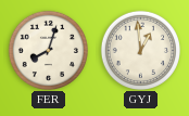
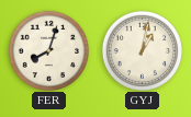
GYJ: 12:59 -> 1:02 (142, 50)
